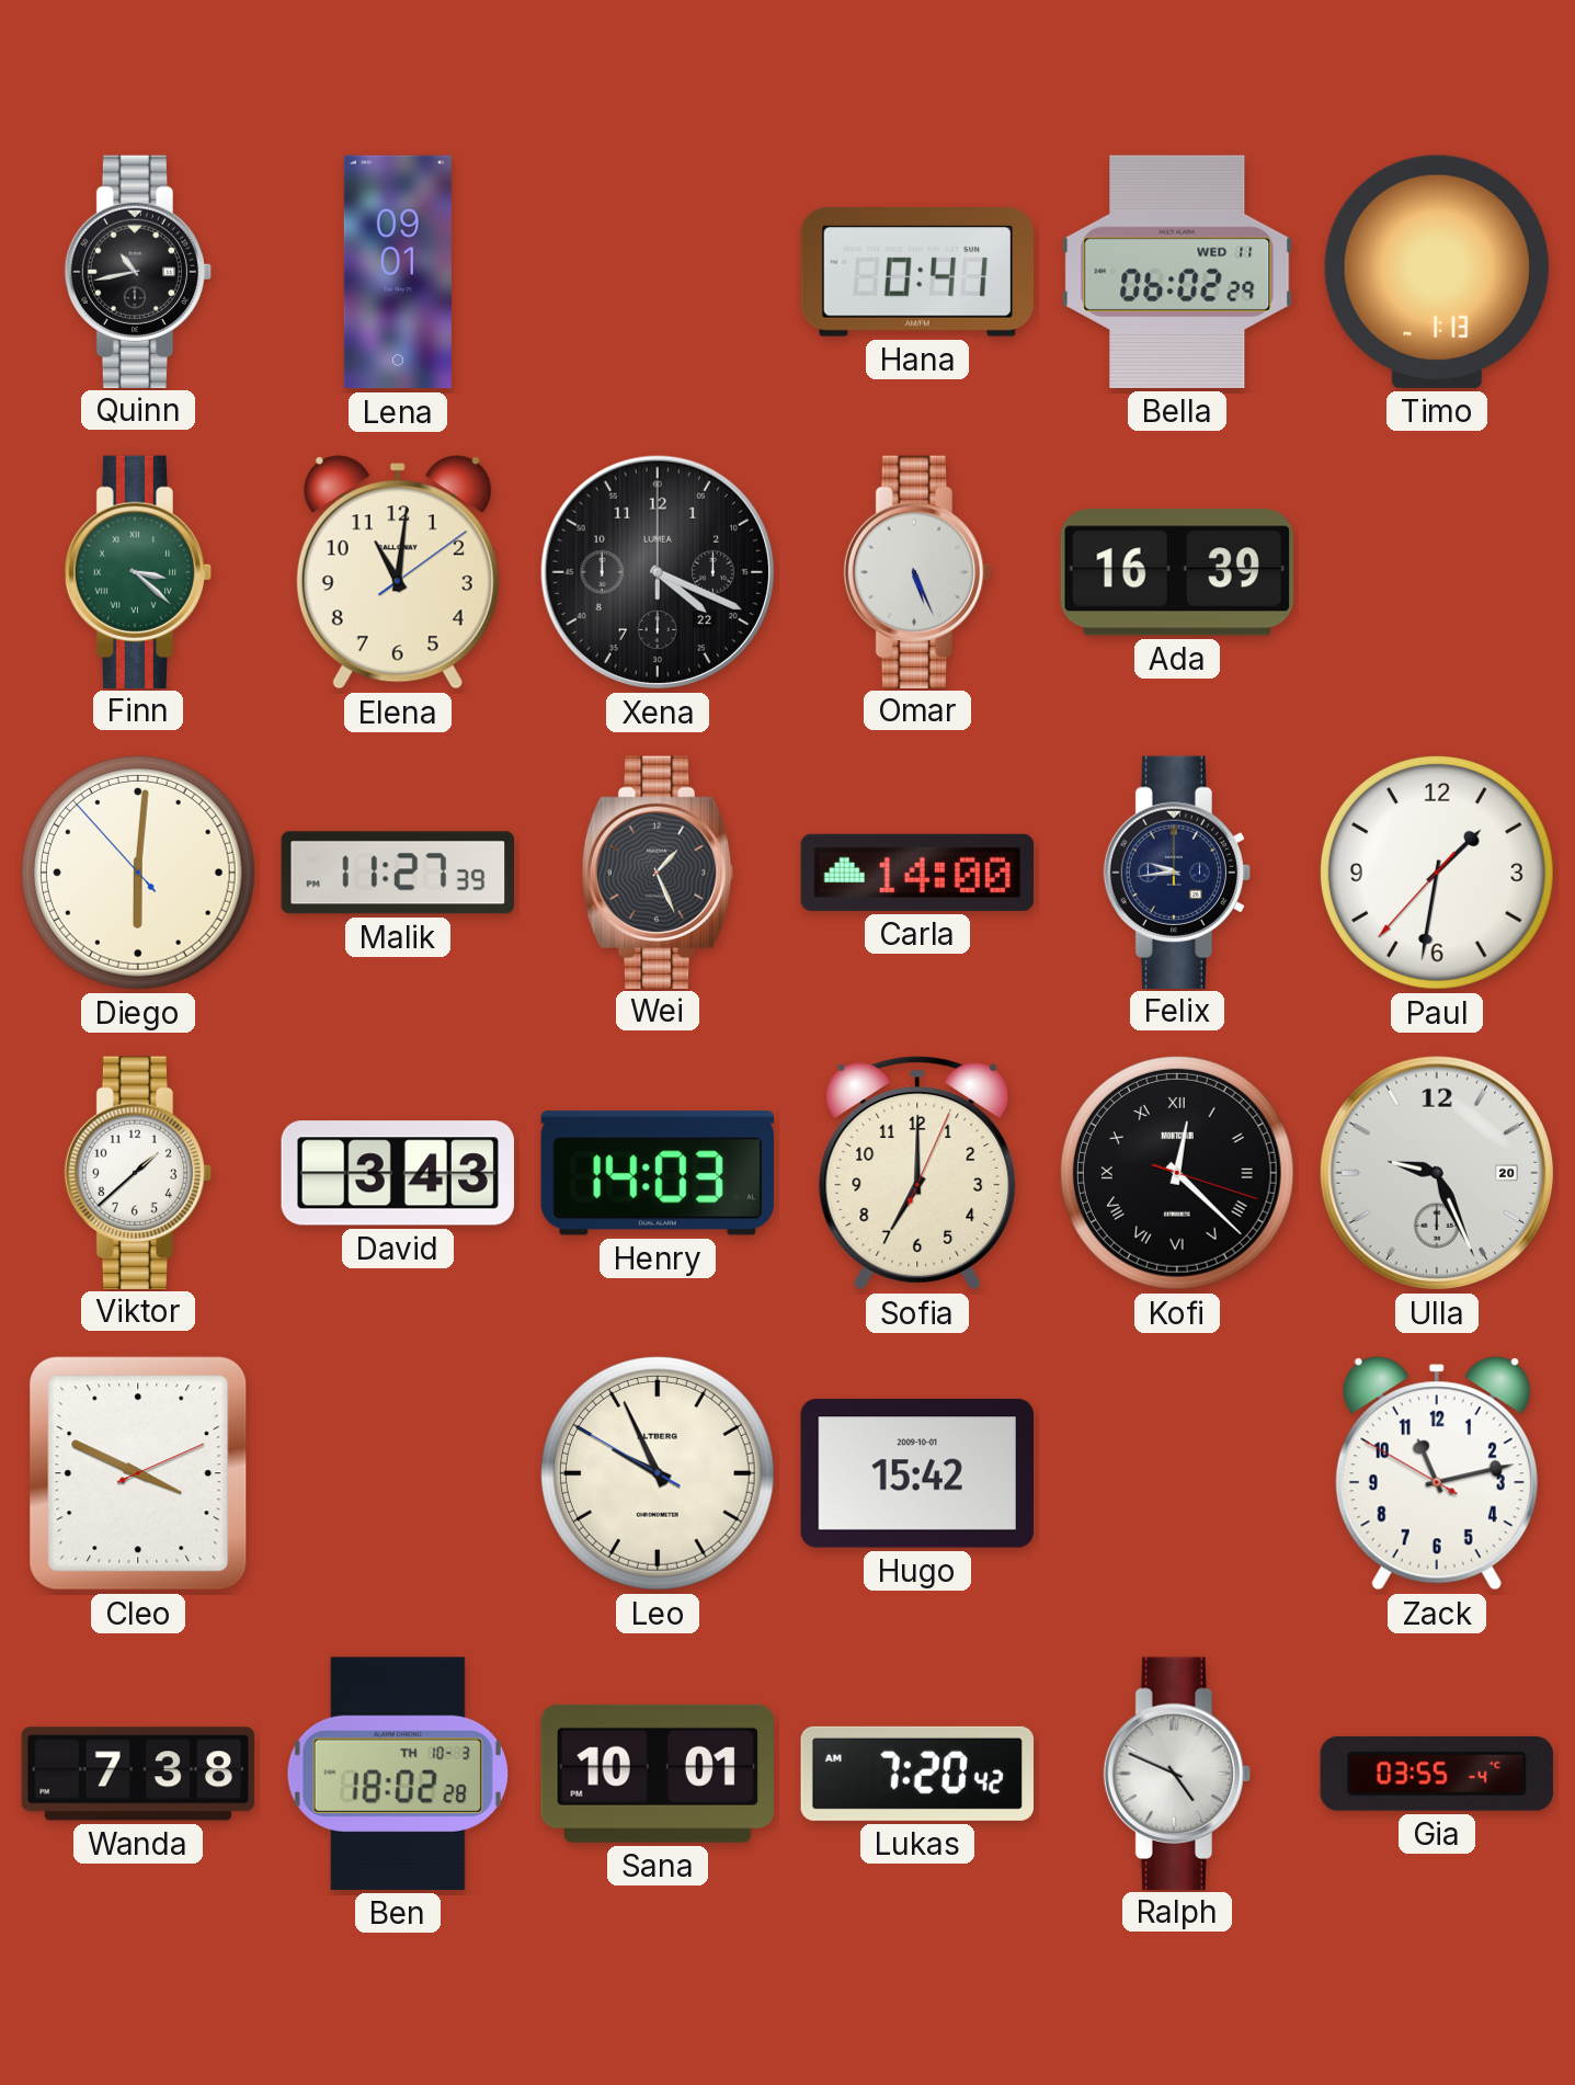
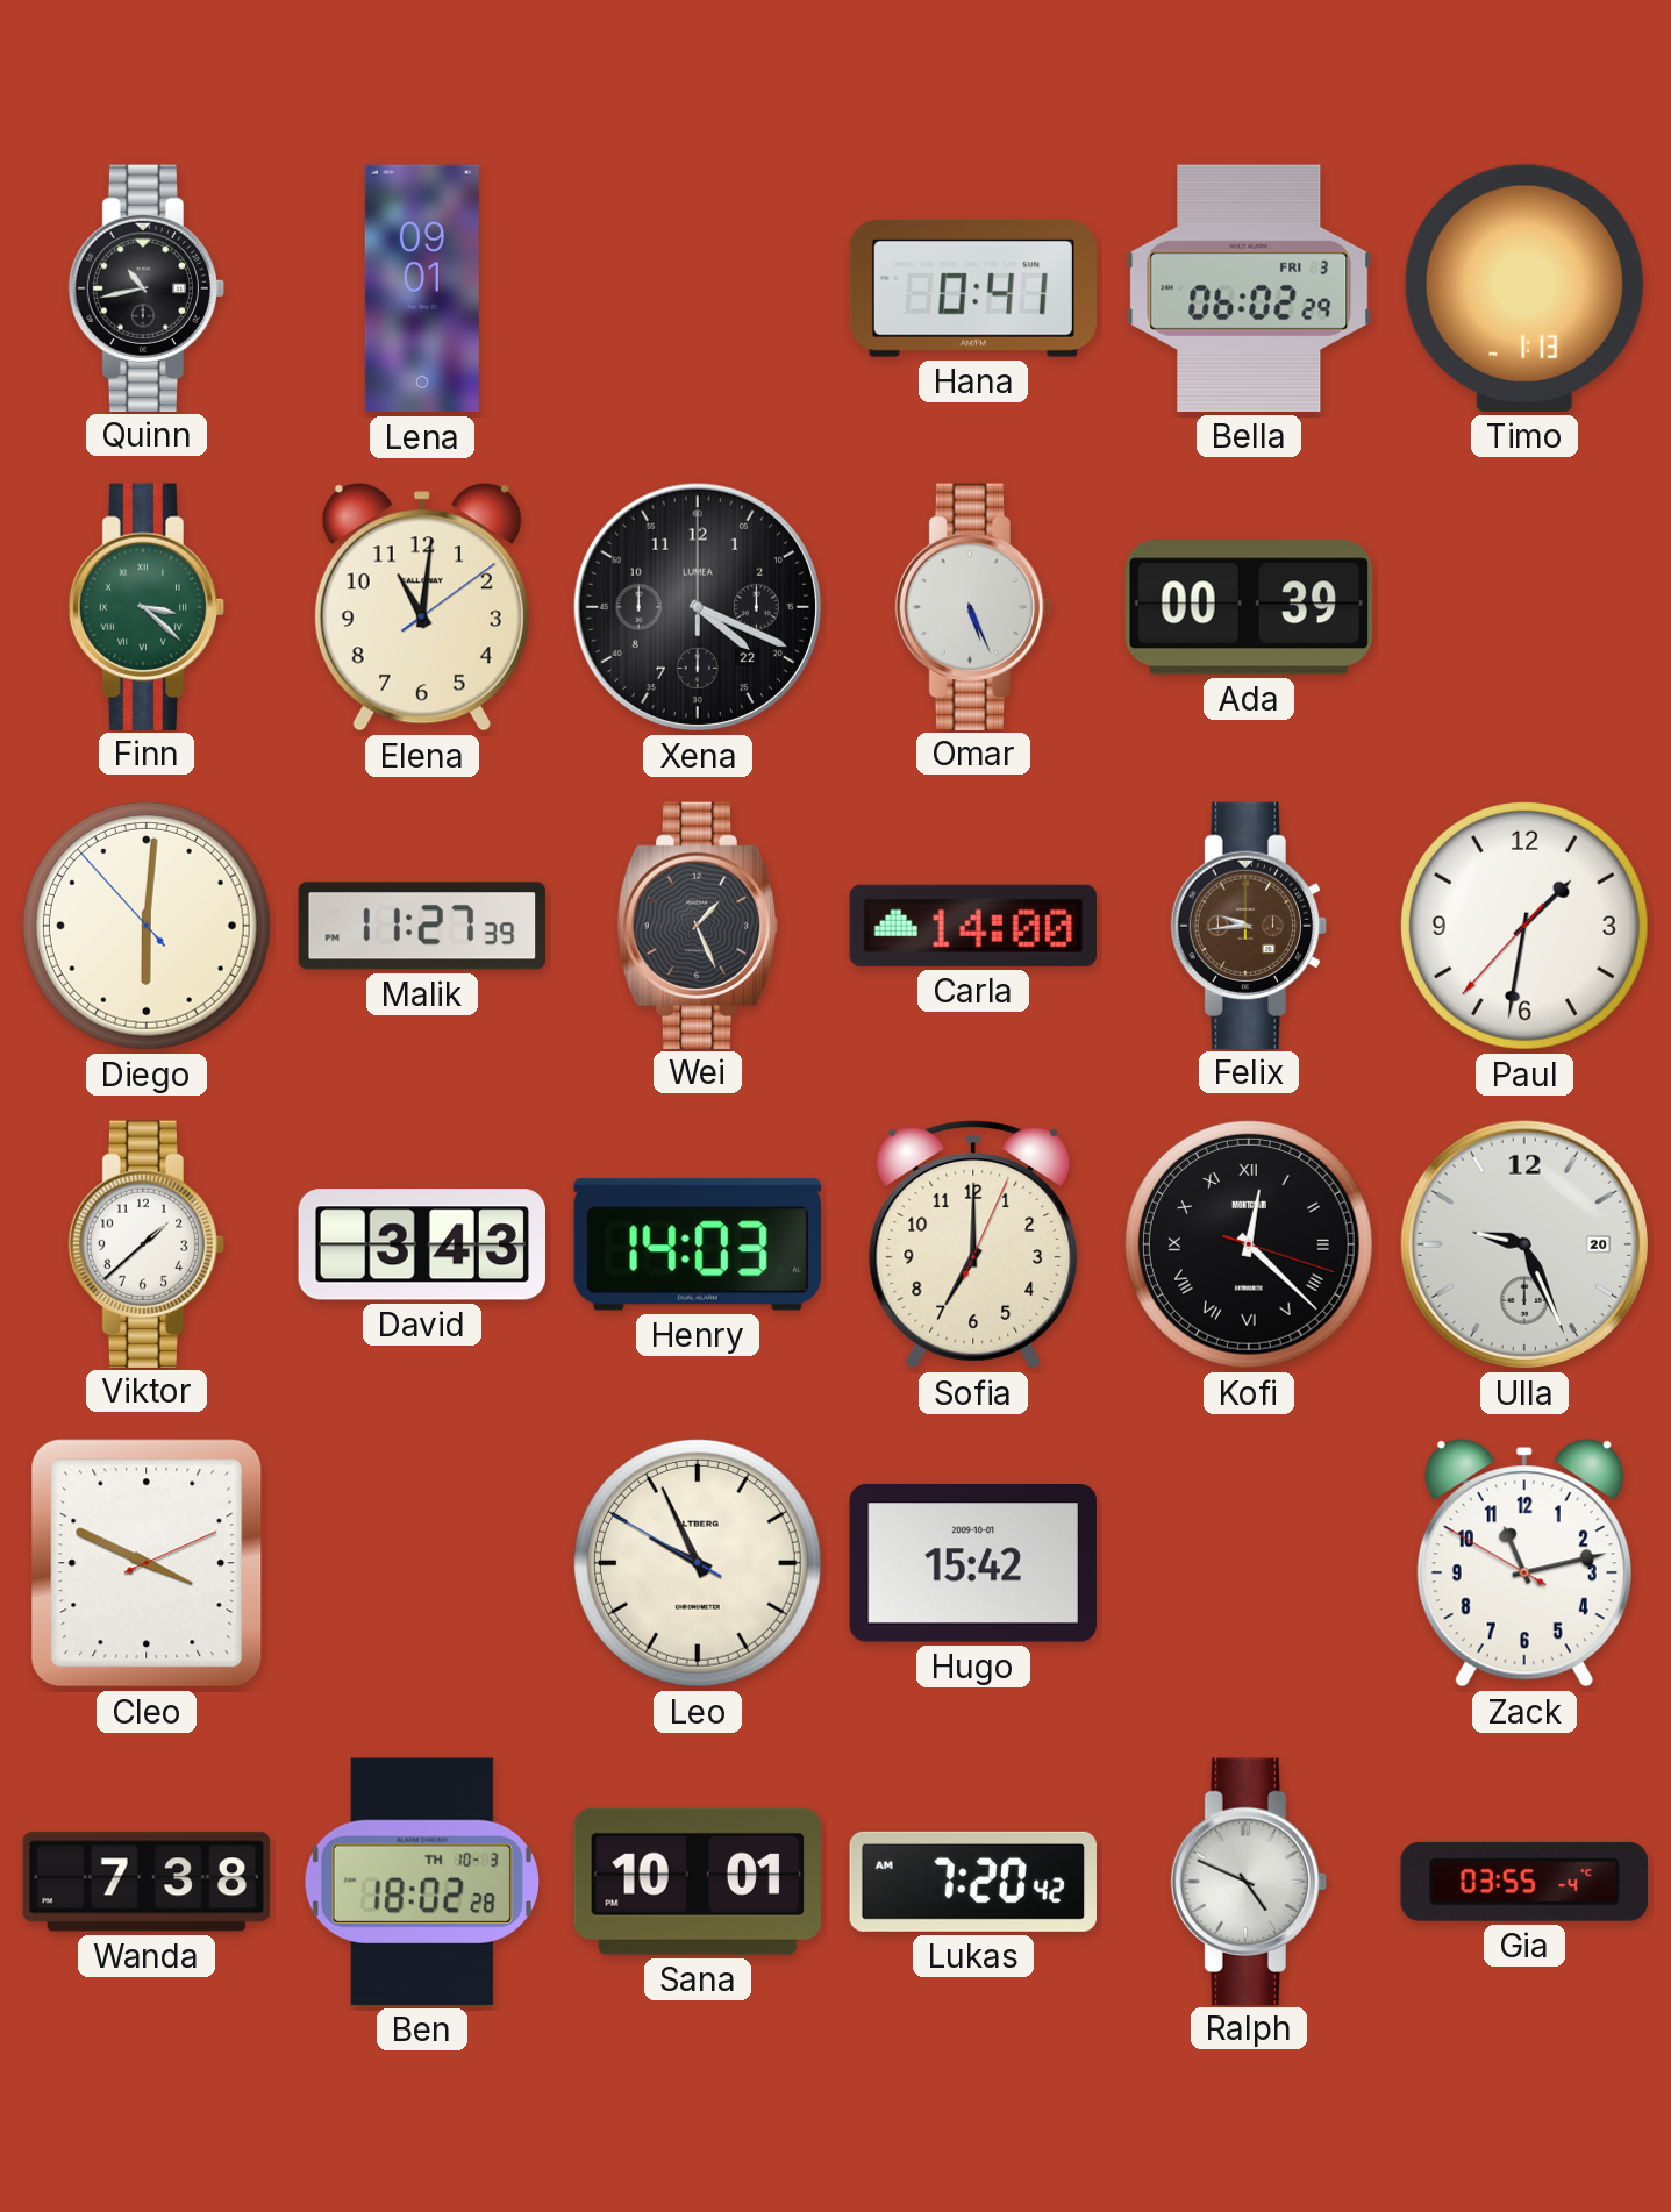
Bella date: WED 11 -> FRI 3 (1249, 288)
Ada: 16:39 -> 00:39 (1249, 607)
Felix dial: navy -> brown (1249, 925)
